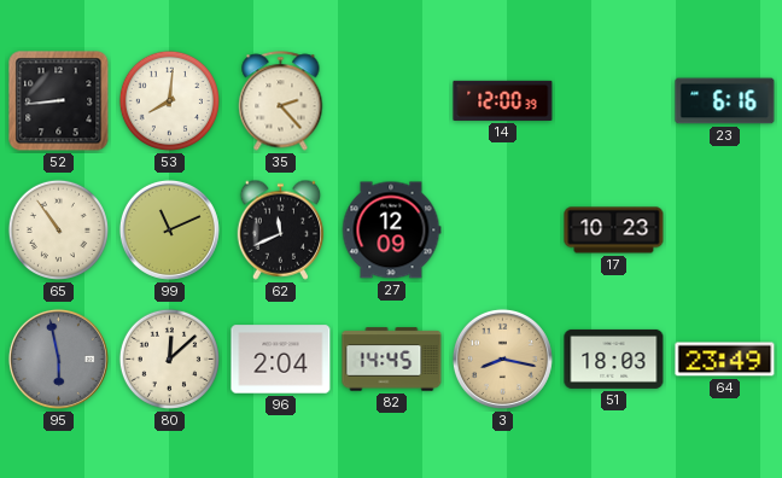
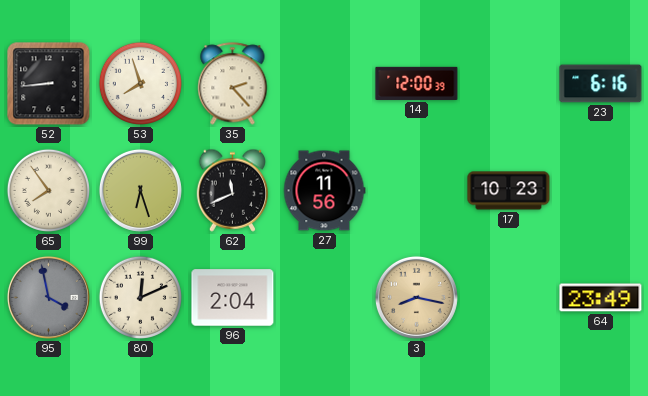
53: 8:01 -> 7:57 (140, 83)
65: 10:54 -> 7:54 (48, 190)
99: 11:11 -> 6:27 (140, 190)
27: 12:09 -> 11:56 (325, 191)
95: 5:58 -> 3:58 (48, 297)
80: 12:08 -> 12:11 (140, 297)
82: 14:45 -> none (392, 360)
51: 18:03 -> none (614, 358)
